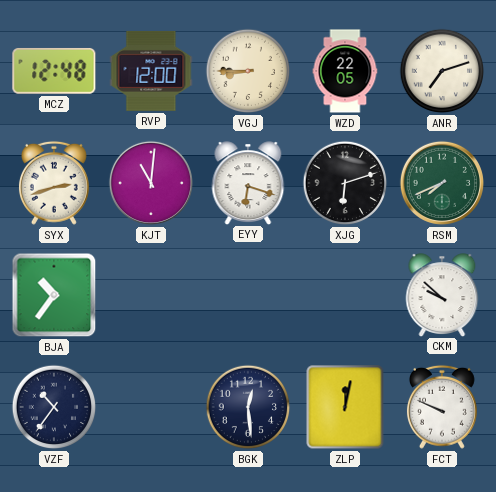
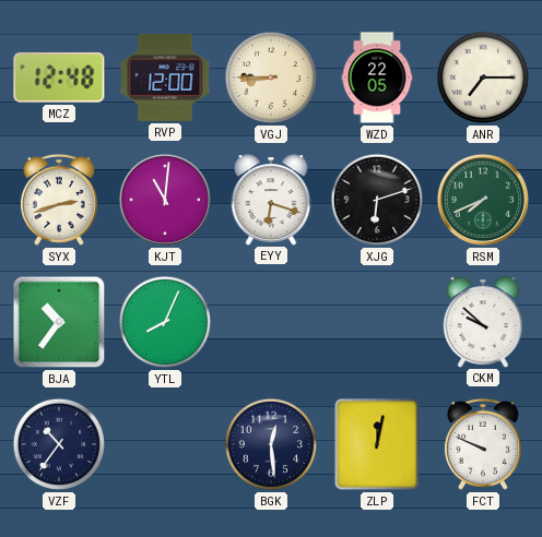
ANR: 7:12 -> 7:15 (483, 77)
YTL: none -> 8:04 (165, 322)
